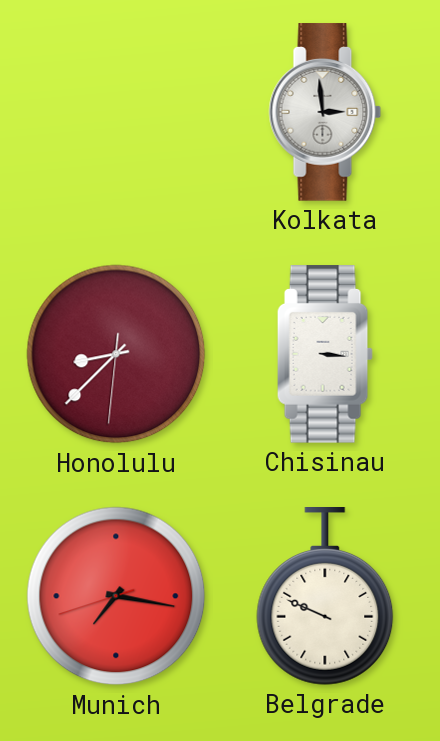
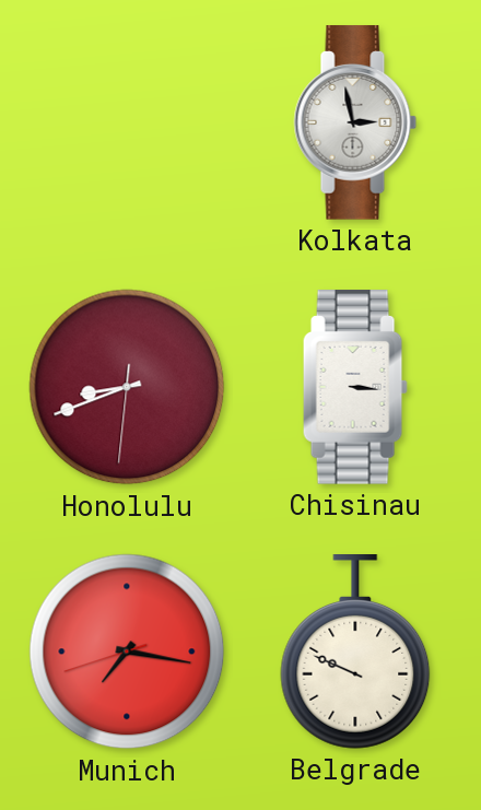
Kolkata: 2:59 -> 2:58 (355, 122)
Honolulu: 8:37 -> 8:41 (127, 387)
